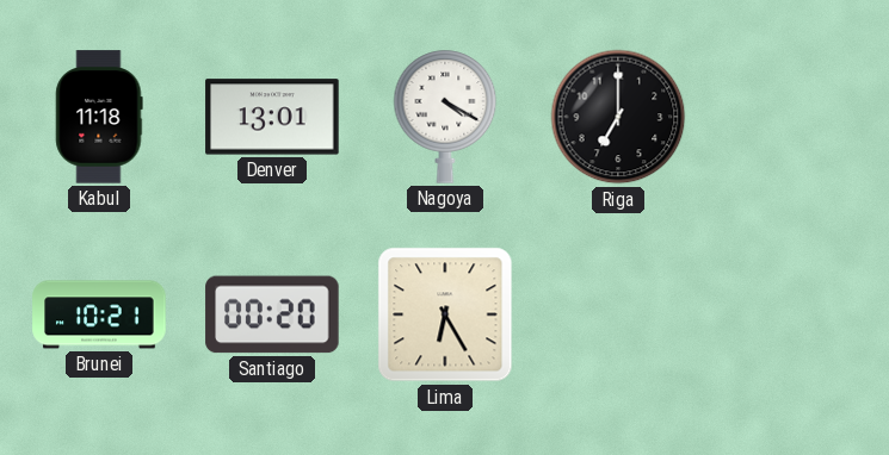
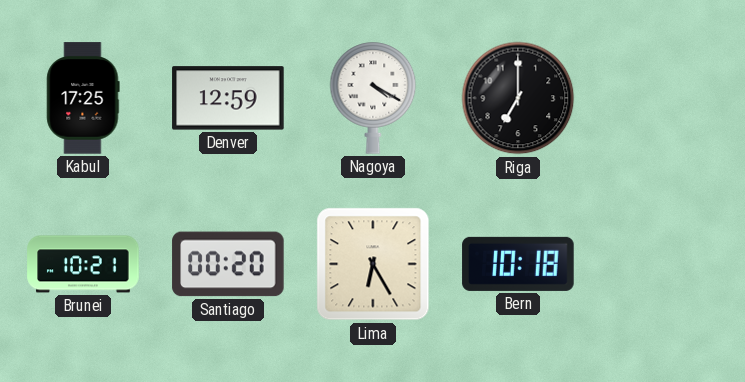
Kabul: 11:18 -> 17:25 (83, 98)
Denver: 13:01 -> 12:59 (228, 98)
Bern: none -> 10:18 (518, 264)
